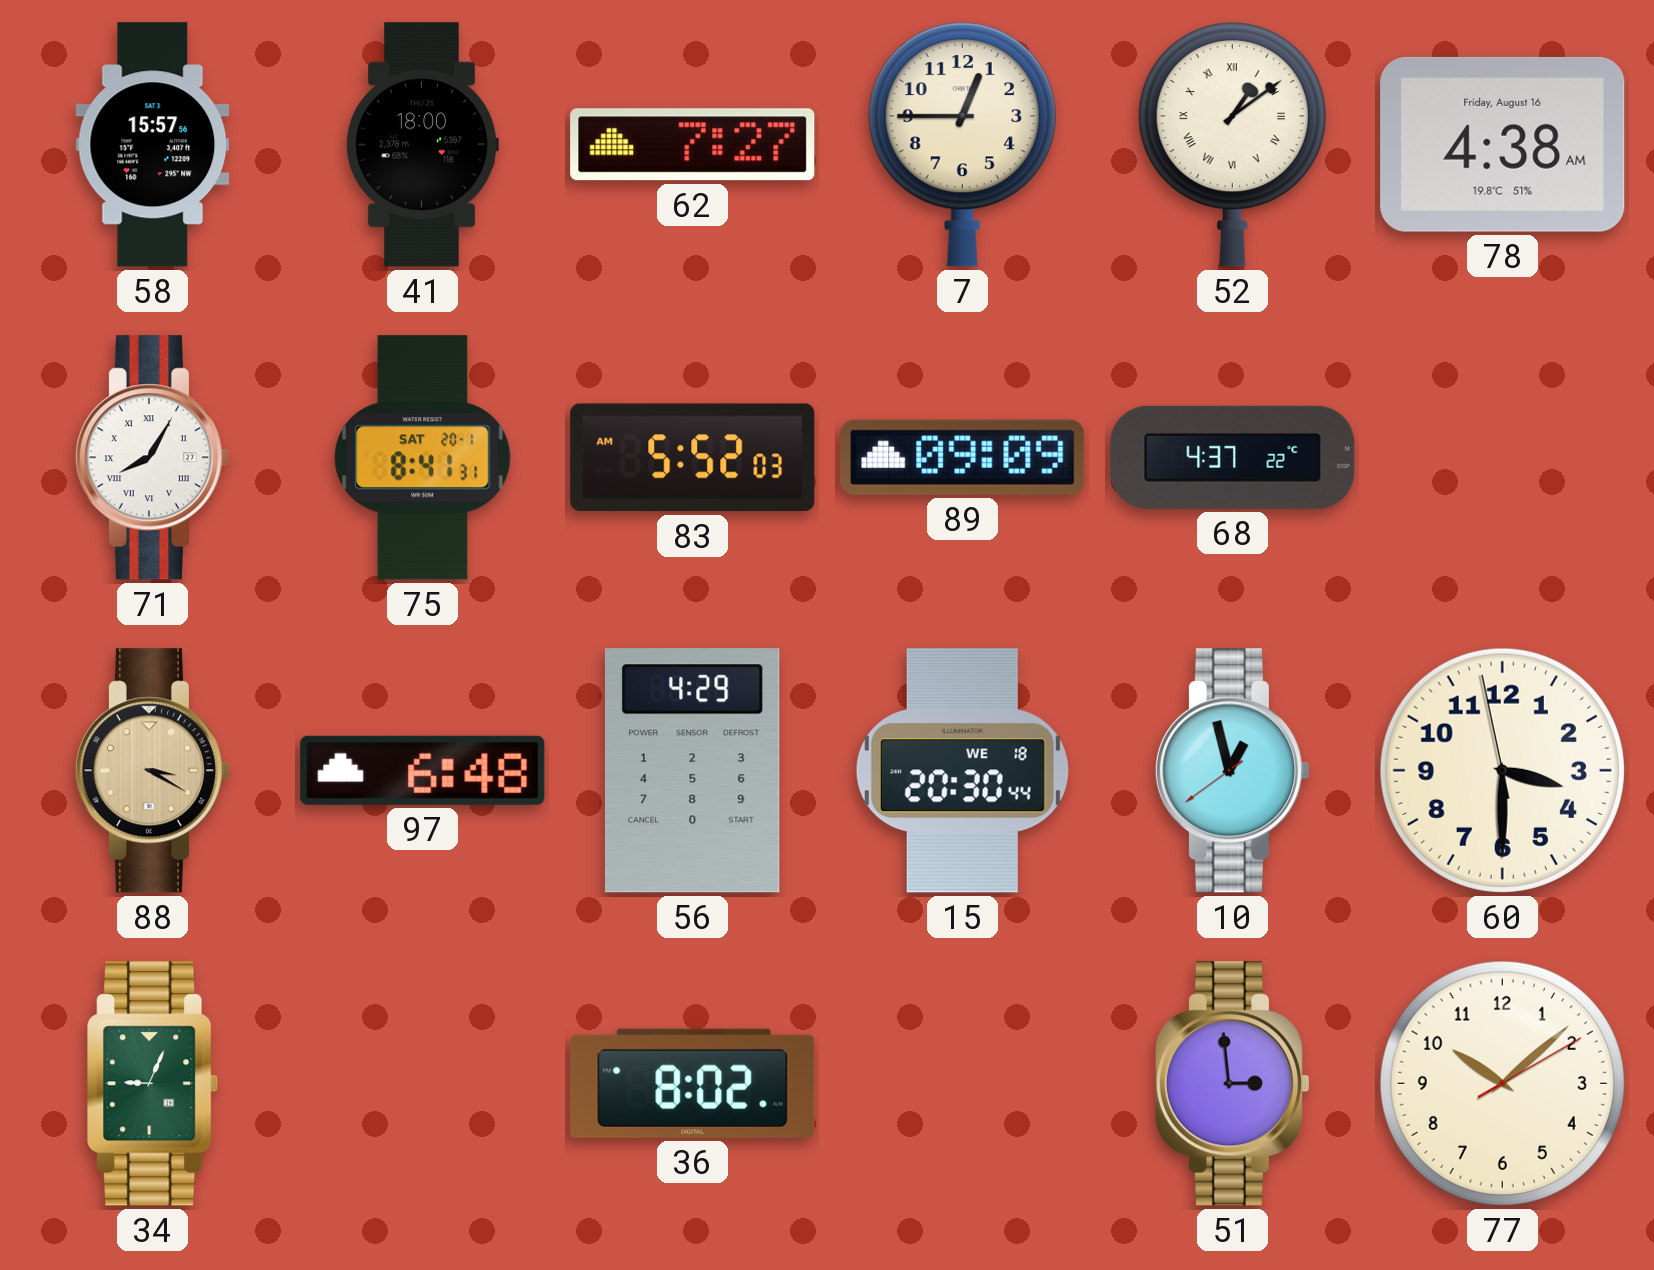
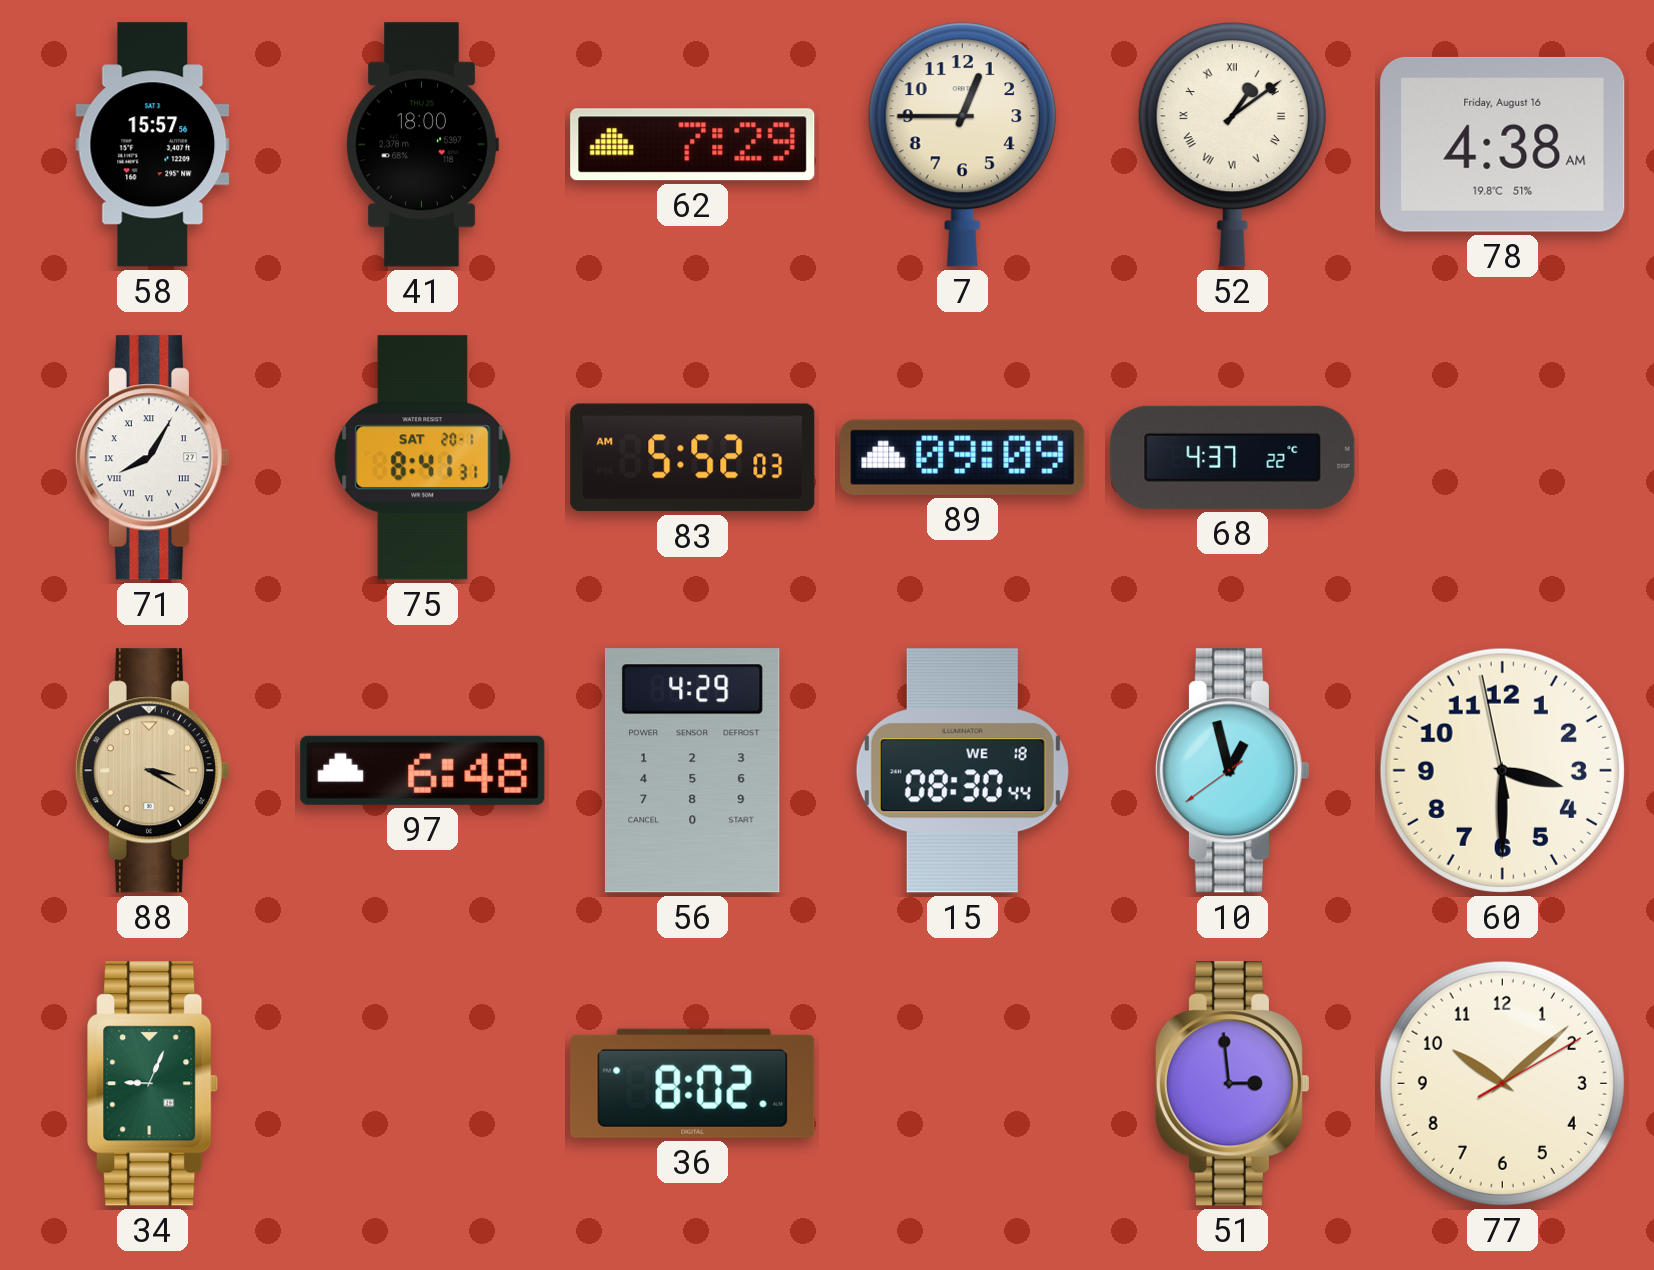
62: 7:27 -> 7:29 (693, 145)
15: 20:30 -> 08:30 (962, 771)
